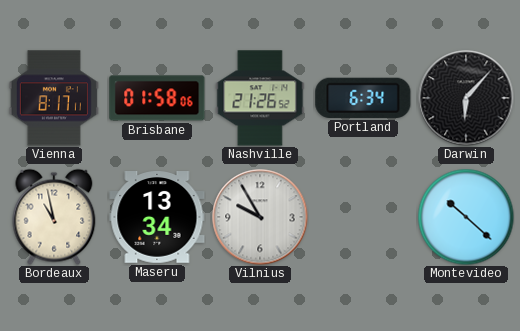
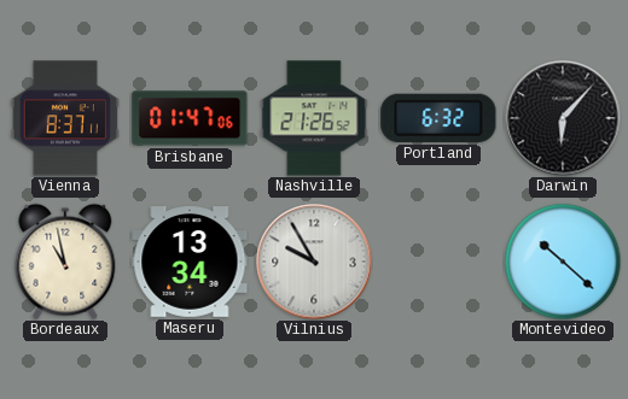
Vienna: 8:17 -> 8:37 (65, 118)
Brisbane: 01:58 -> 01:47 (190, 118)
Portland: 6:34 -> 6:32 (438, 118)
